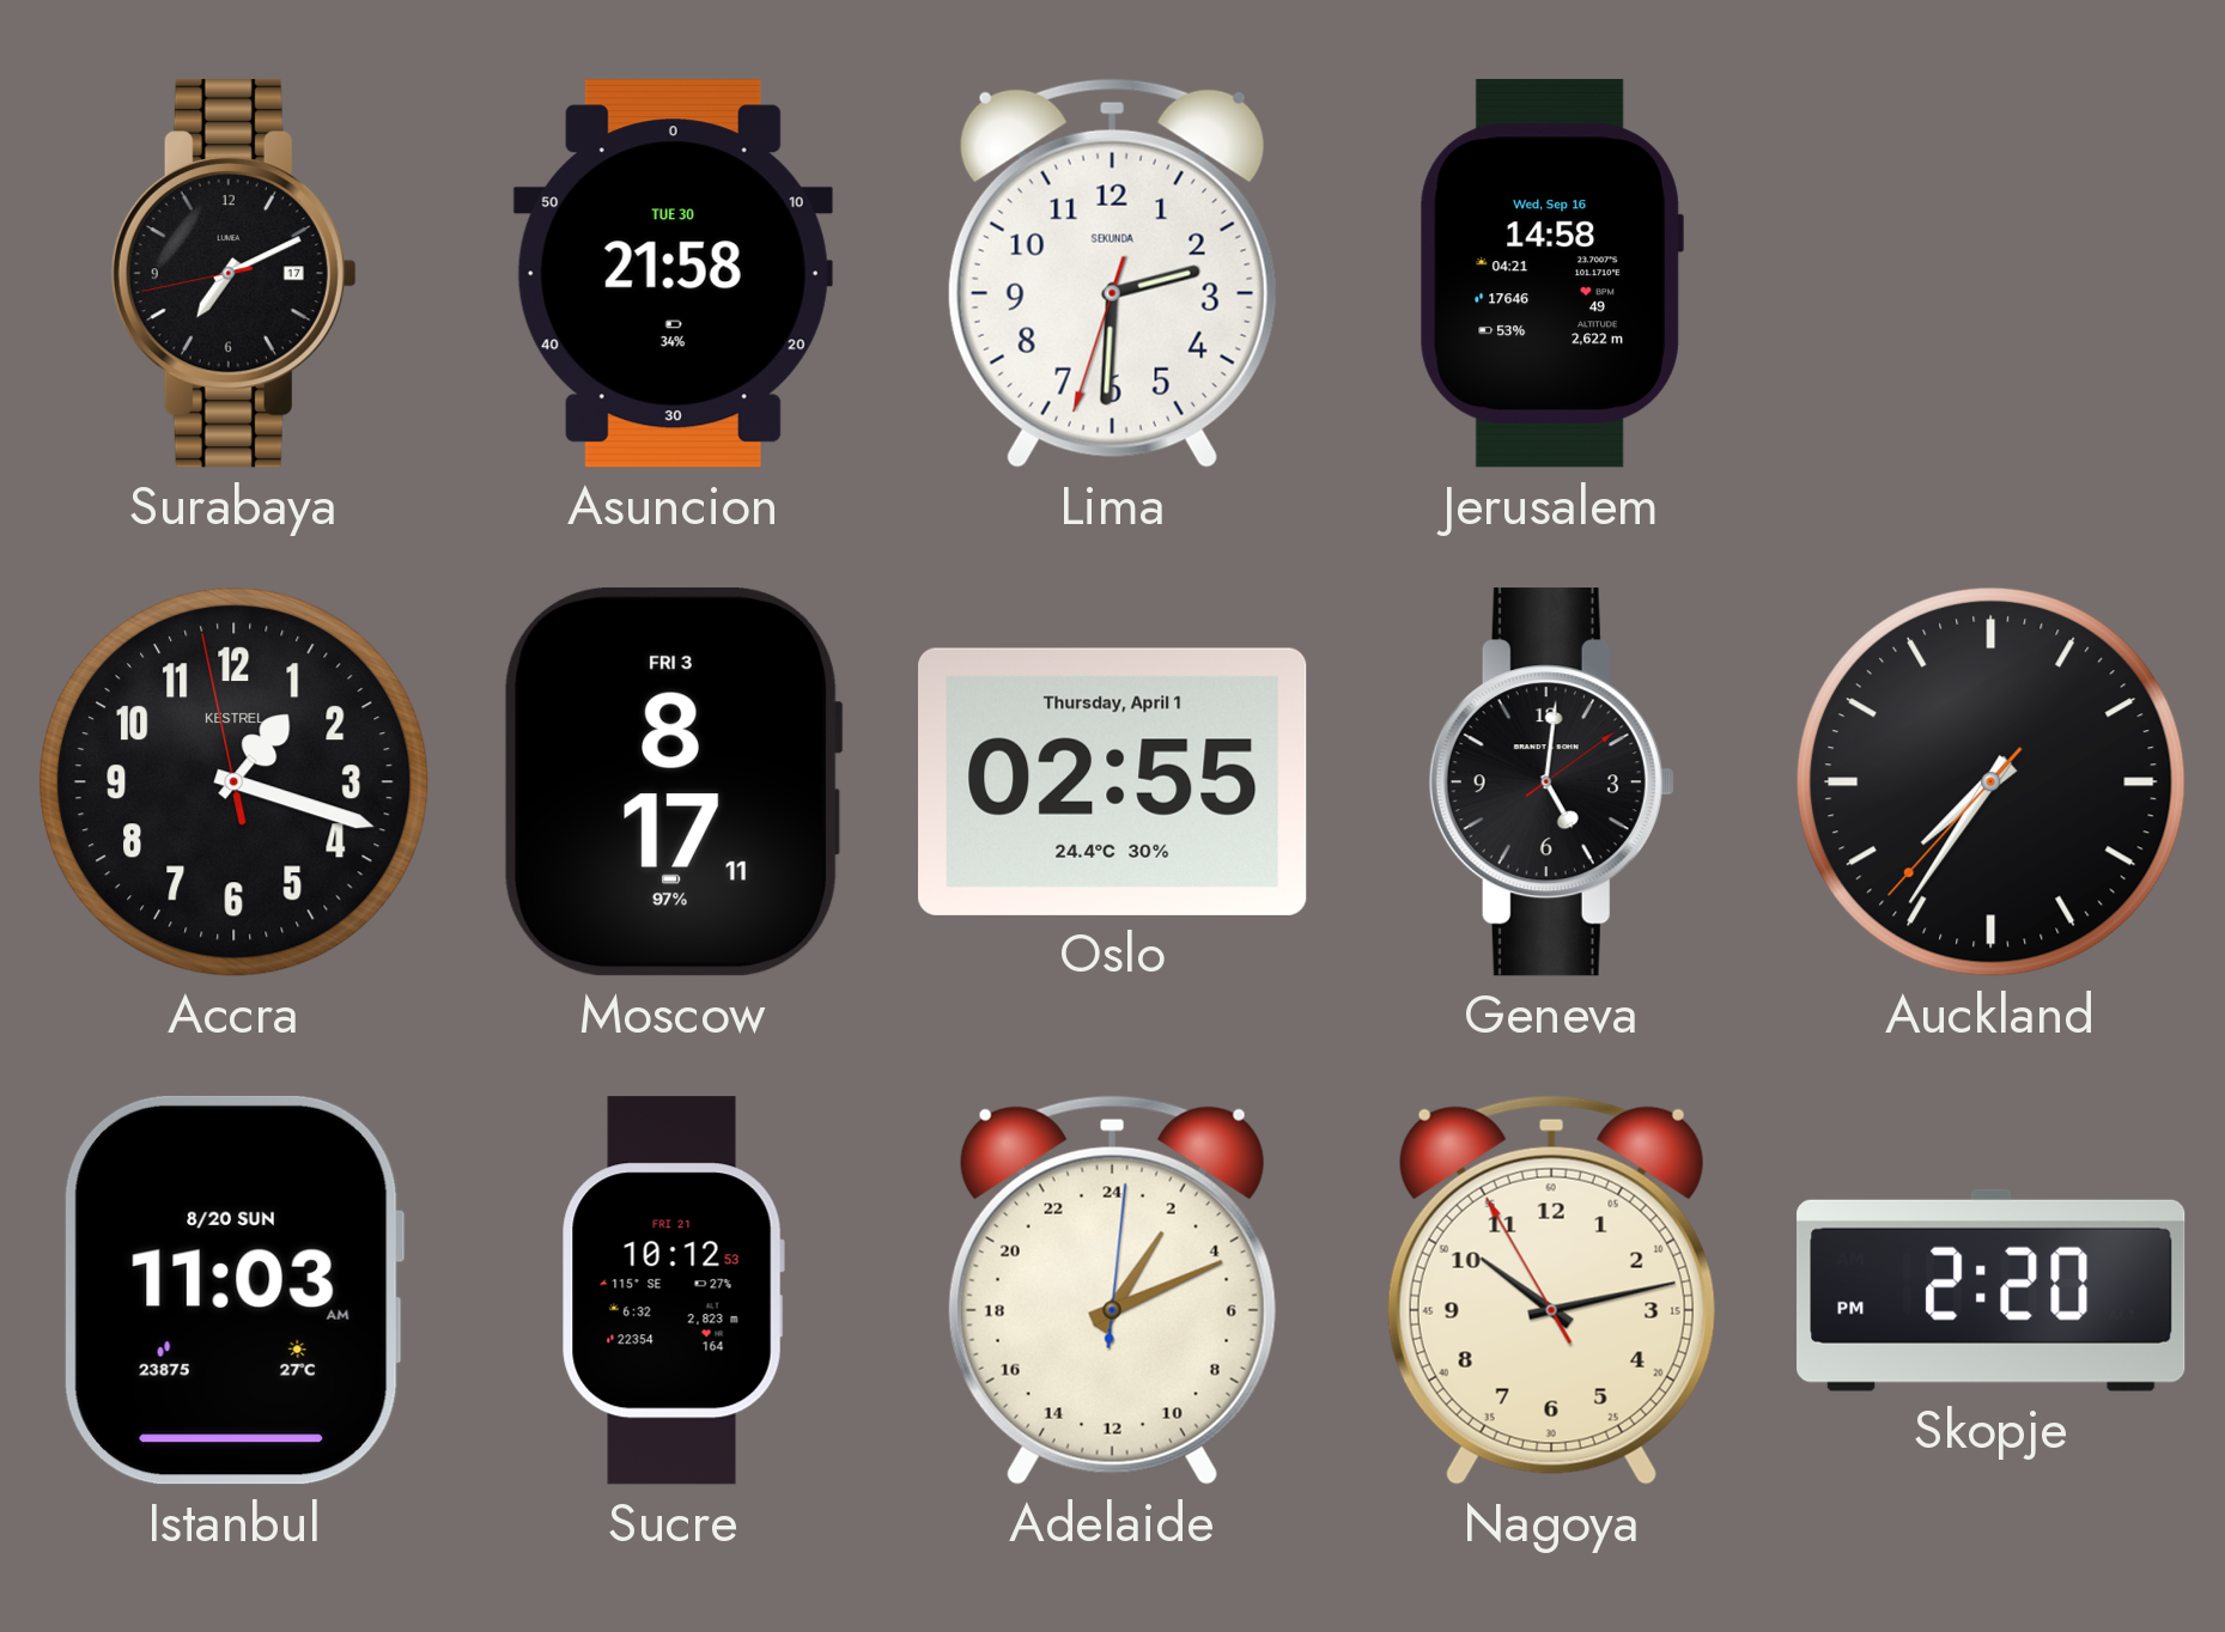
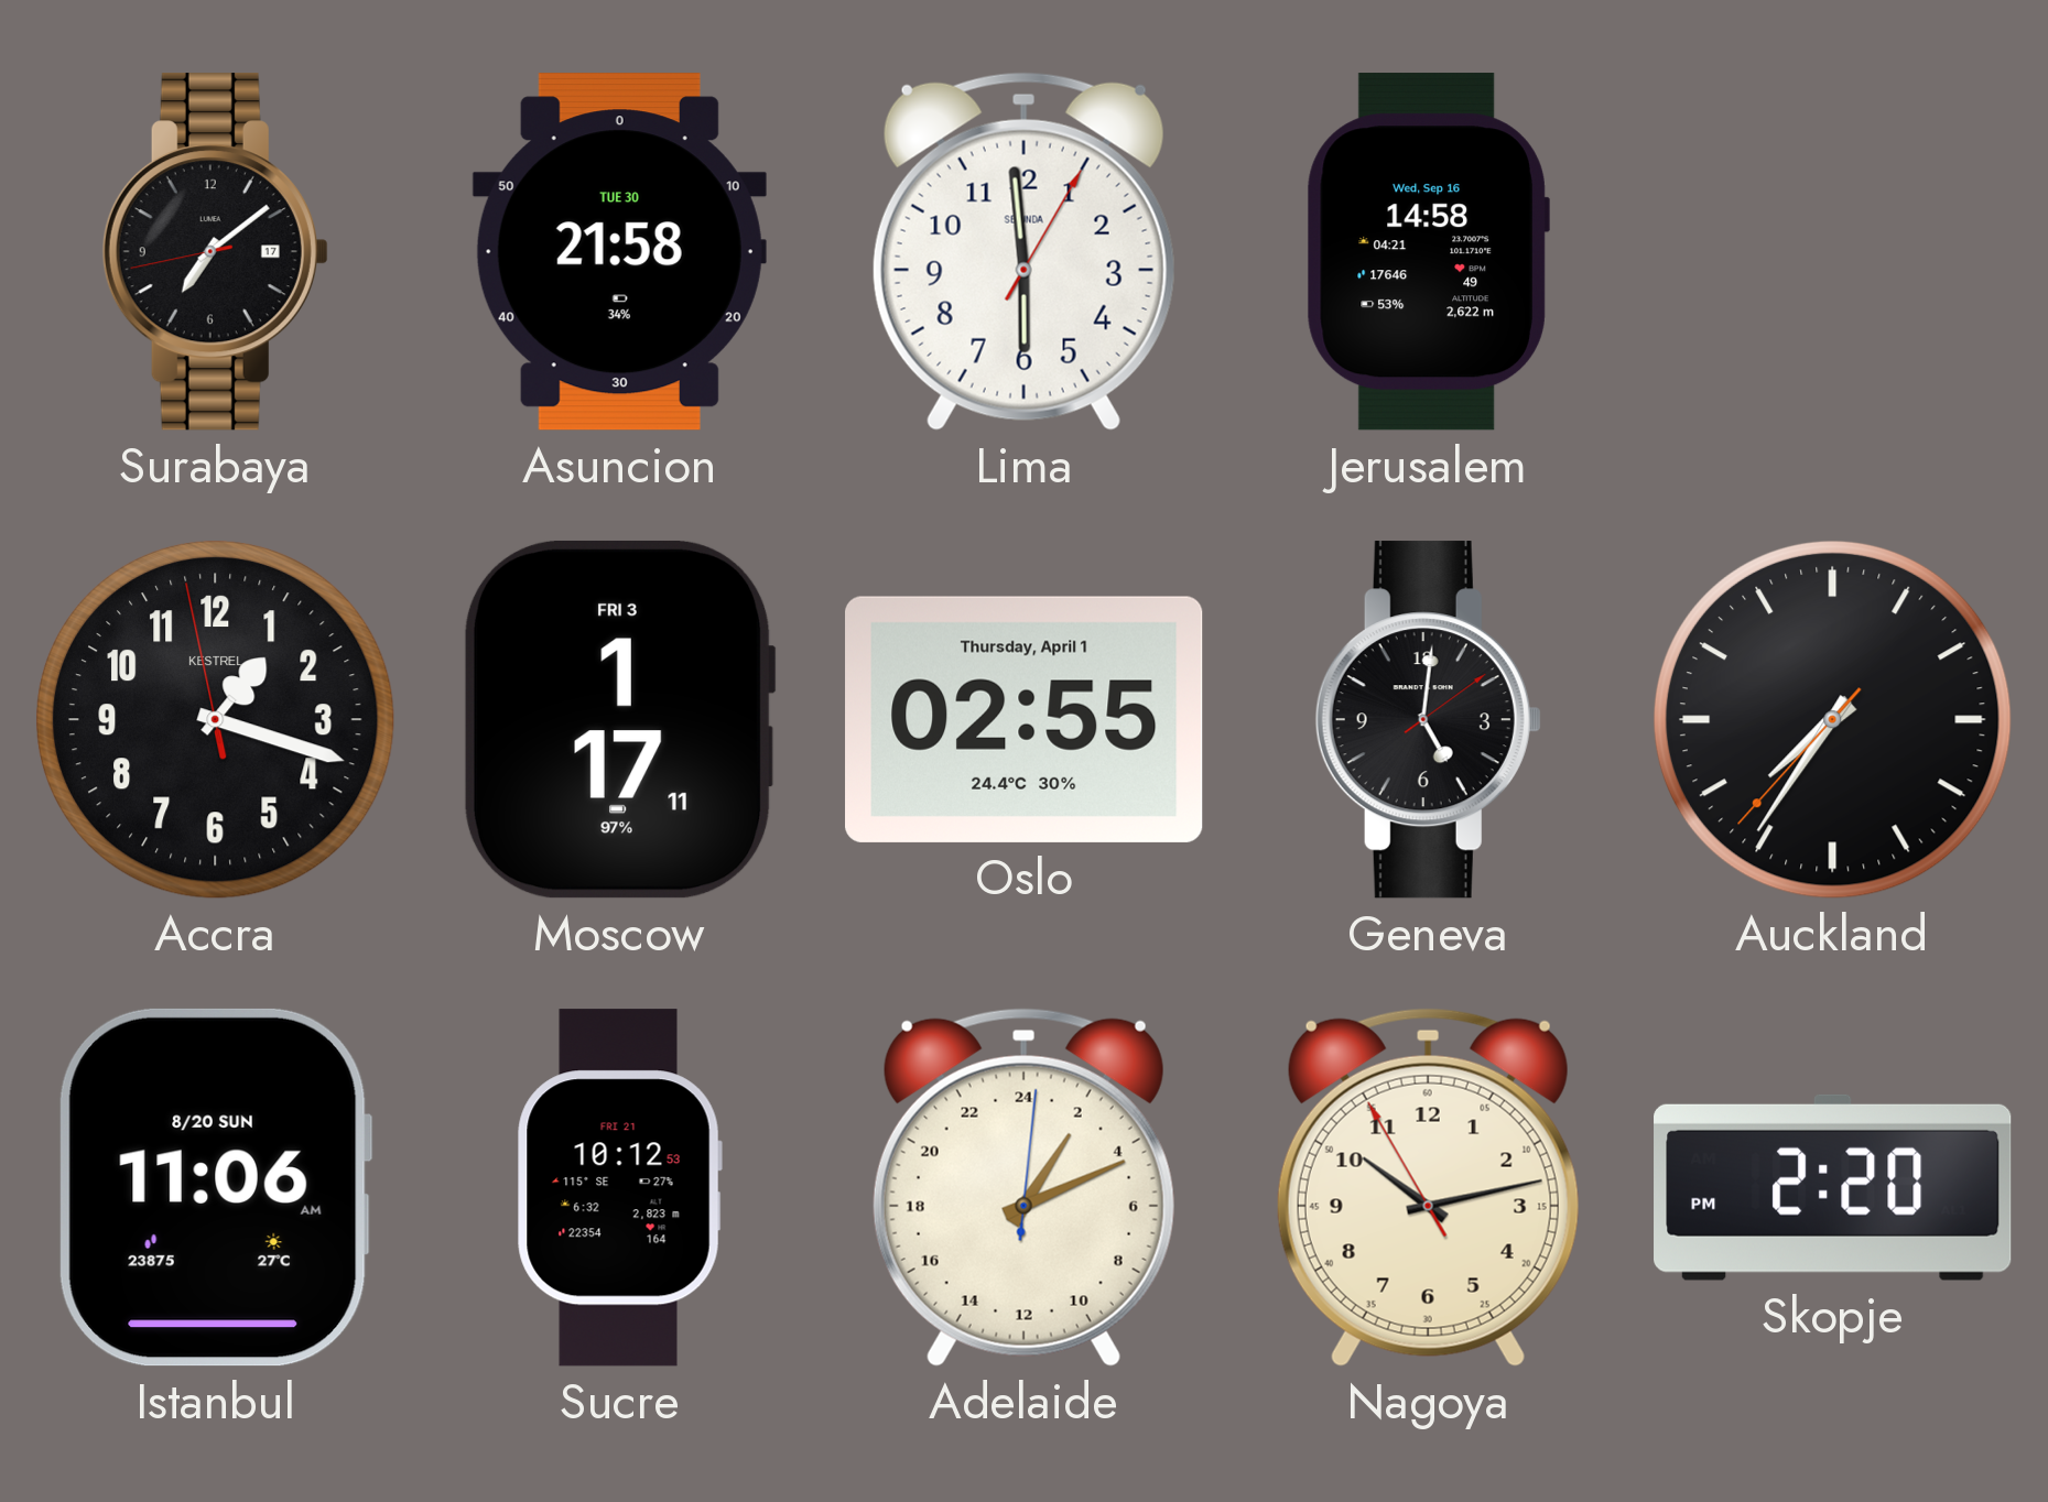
Surabaya: 7:10 -> 7:08 (215, 252)
Lima: 2:30 -> 5:59 (1023, 251)
Moscow: 8:17 -> 1:17 (619, 719)
Istanbul: 11:03 -> 11:06 (215, 1187)
